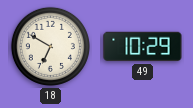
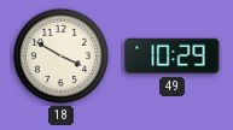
18: 6:50 -> 3:50 (60, 55)
